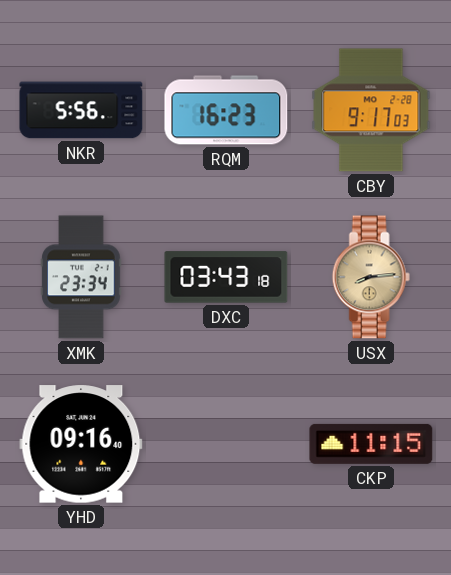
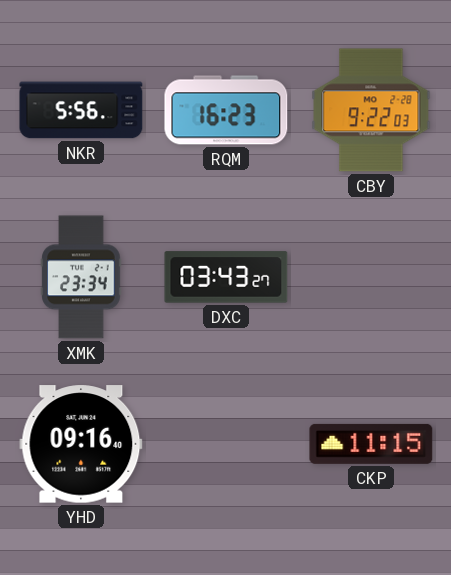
CBY: 9:17 -> 9:22 (371, 110)
DXC: 03:43:18 -> 03:43:27 (226, 277)
USX: 8:14 -> none (371, 277)
